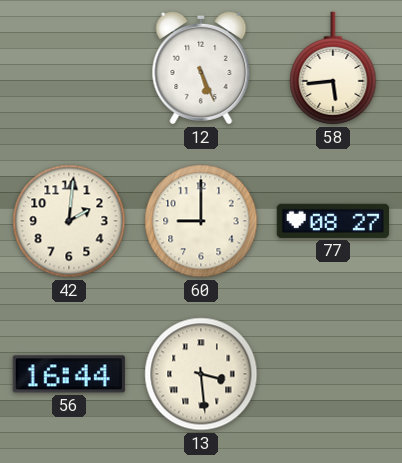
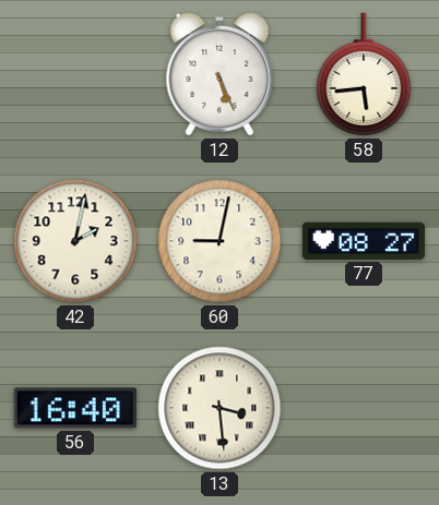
42: 2:01 -> 2:02 (75, 241)
60: 9:00 -> 9:02 (220, 241)
56: 16:44 -> 16:40 (75, 408)
